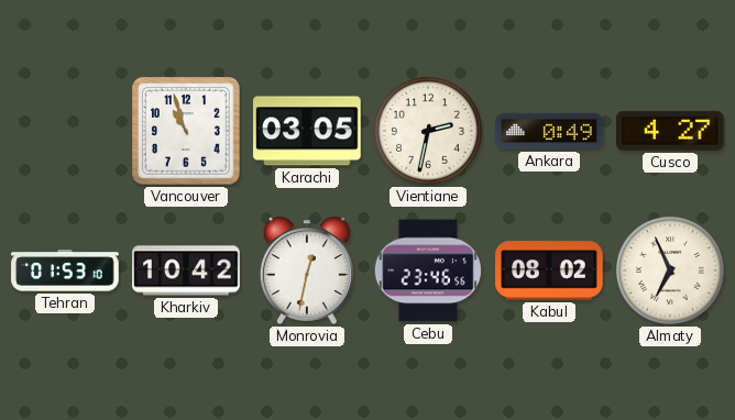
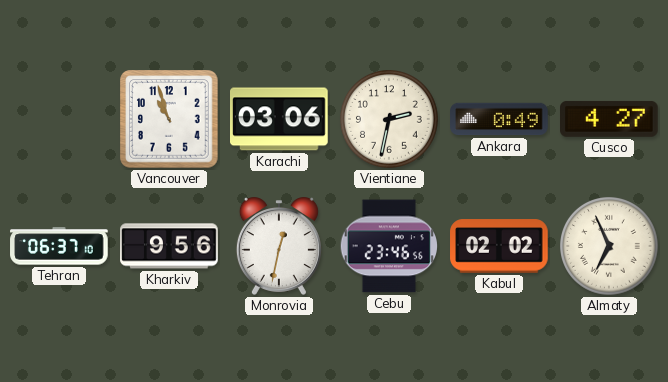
Karachi: 03:05 -> 03:06 (279, 119)
Tehran: 01:53 -> 06:37 (59, 246)
Kharkiv: 10:42 -> 9:56 (169, 246)
Kabul: 08:02 -> 02:02 (499, 246)
